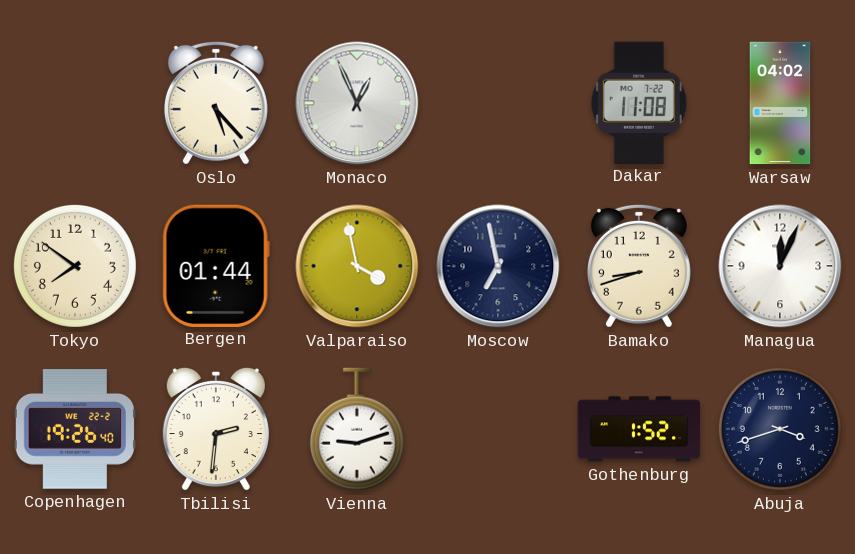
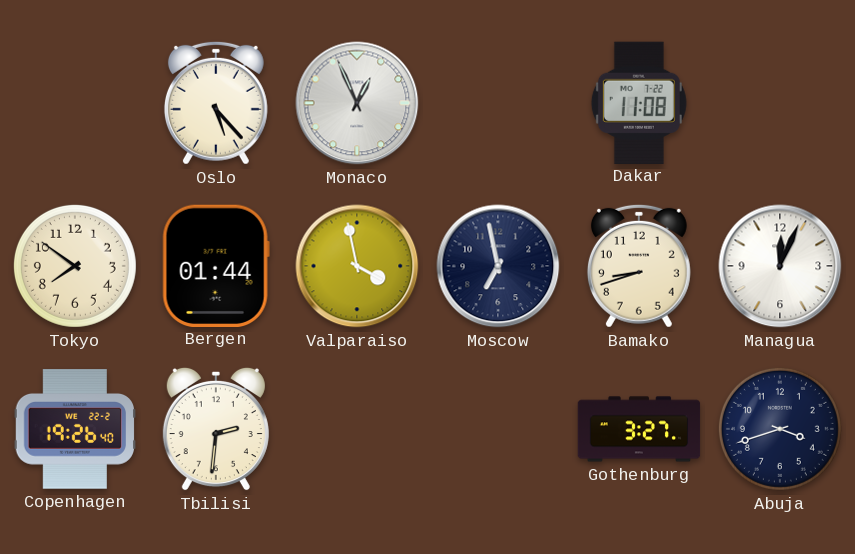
Warsaw: 04:02 -> none (780, 103)
Vienna: 9:12 -> none (357, 429)
Gothenburg: 1:52 -> 3:27 (639, 429)
